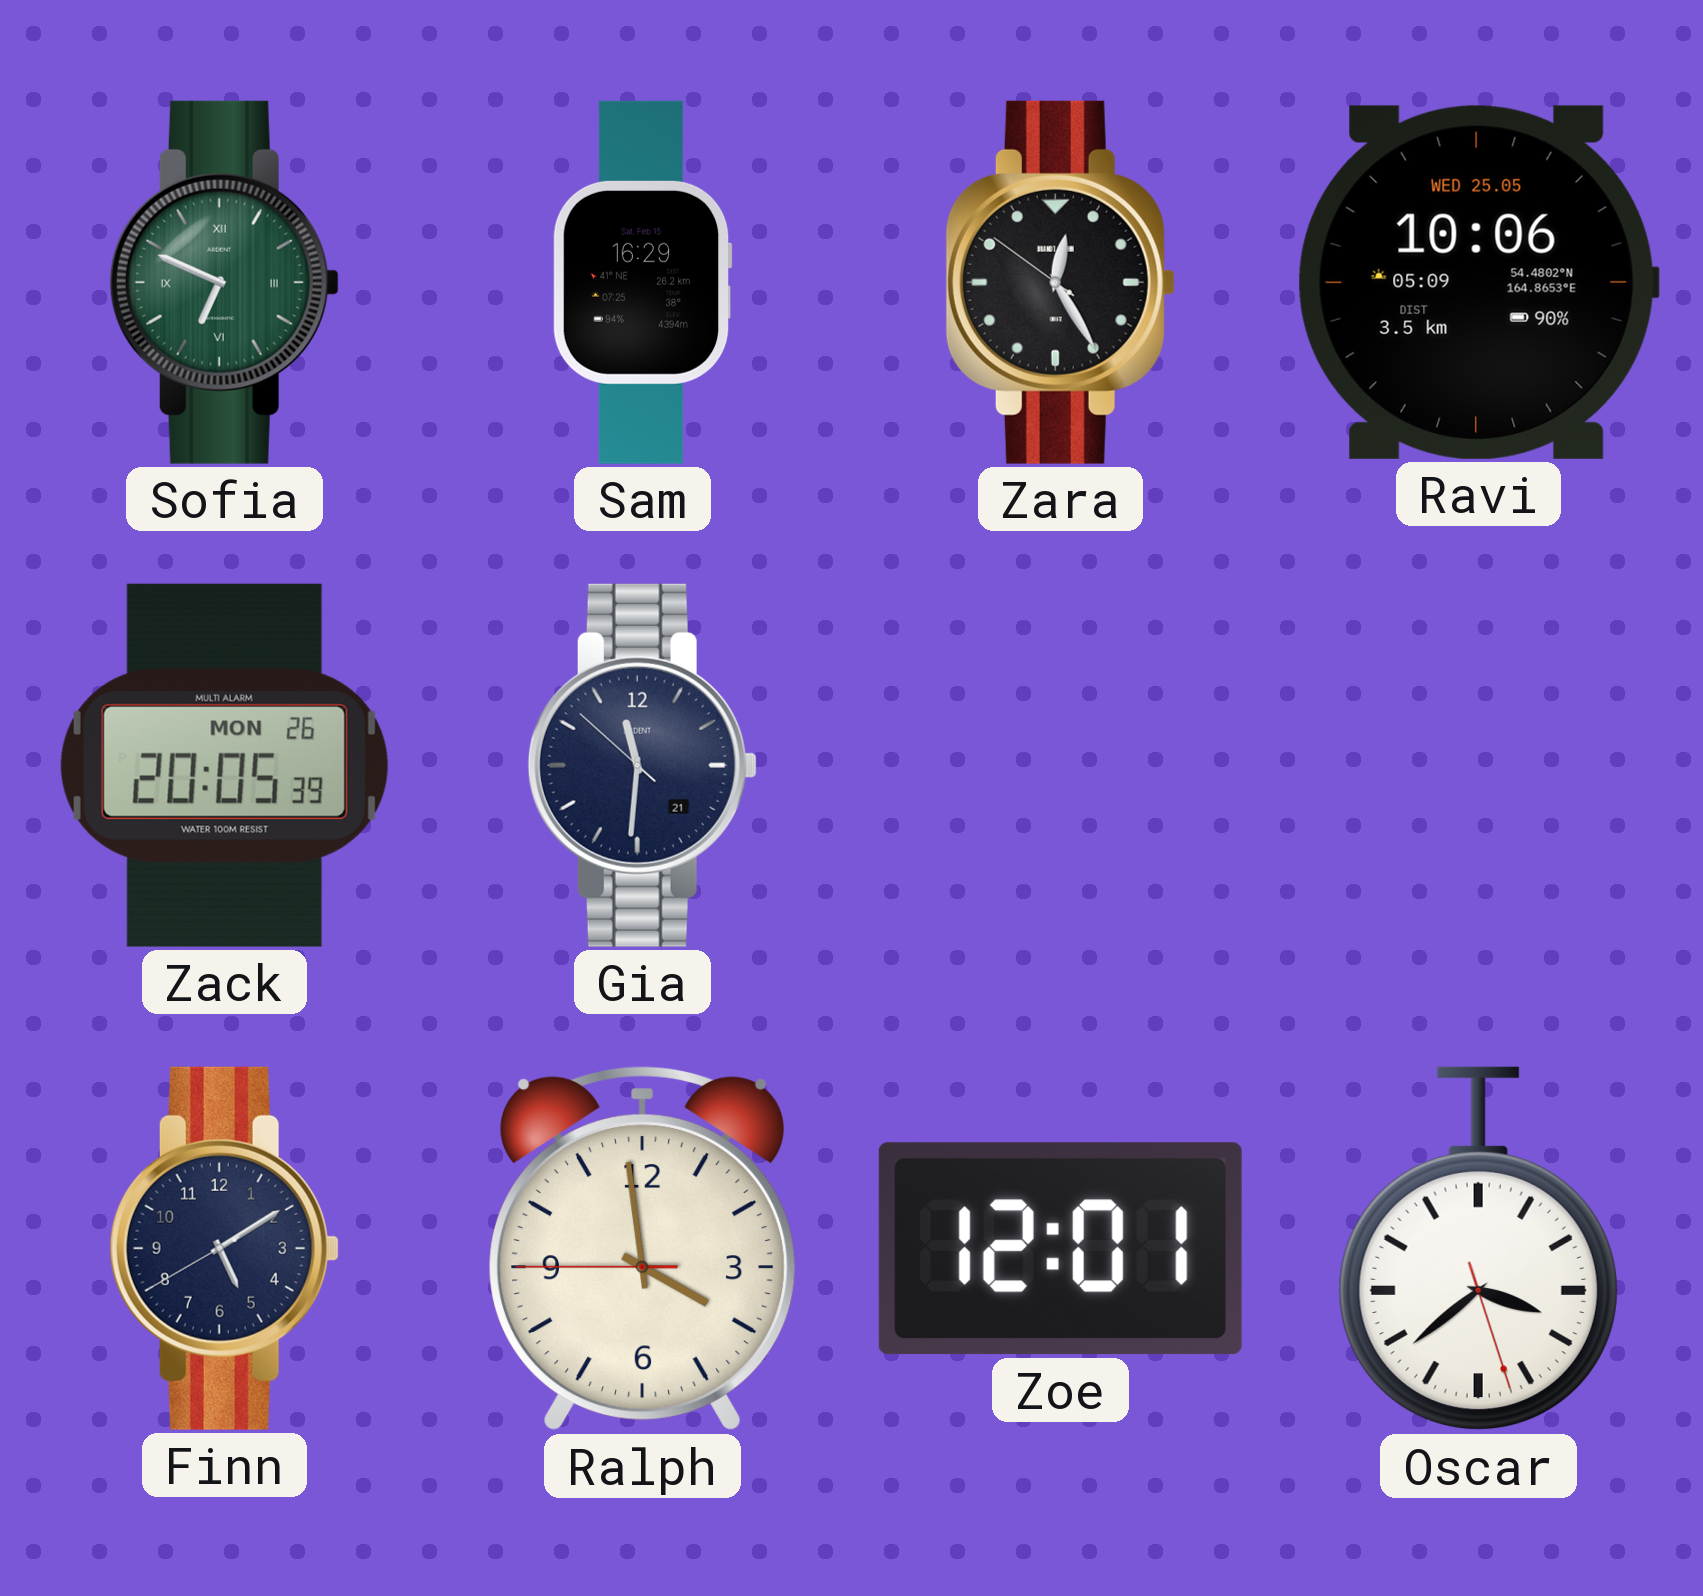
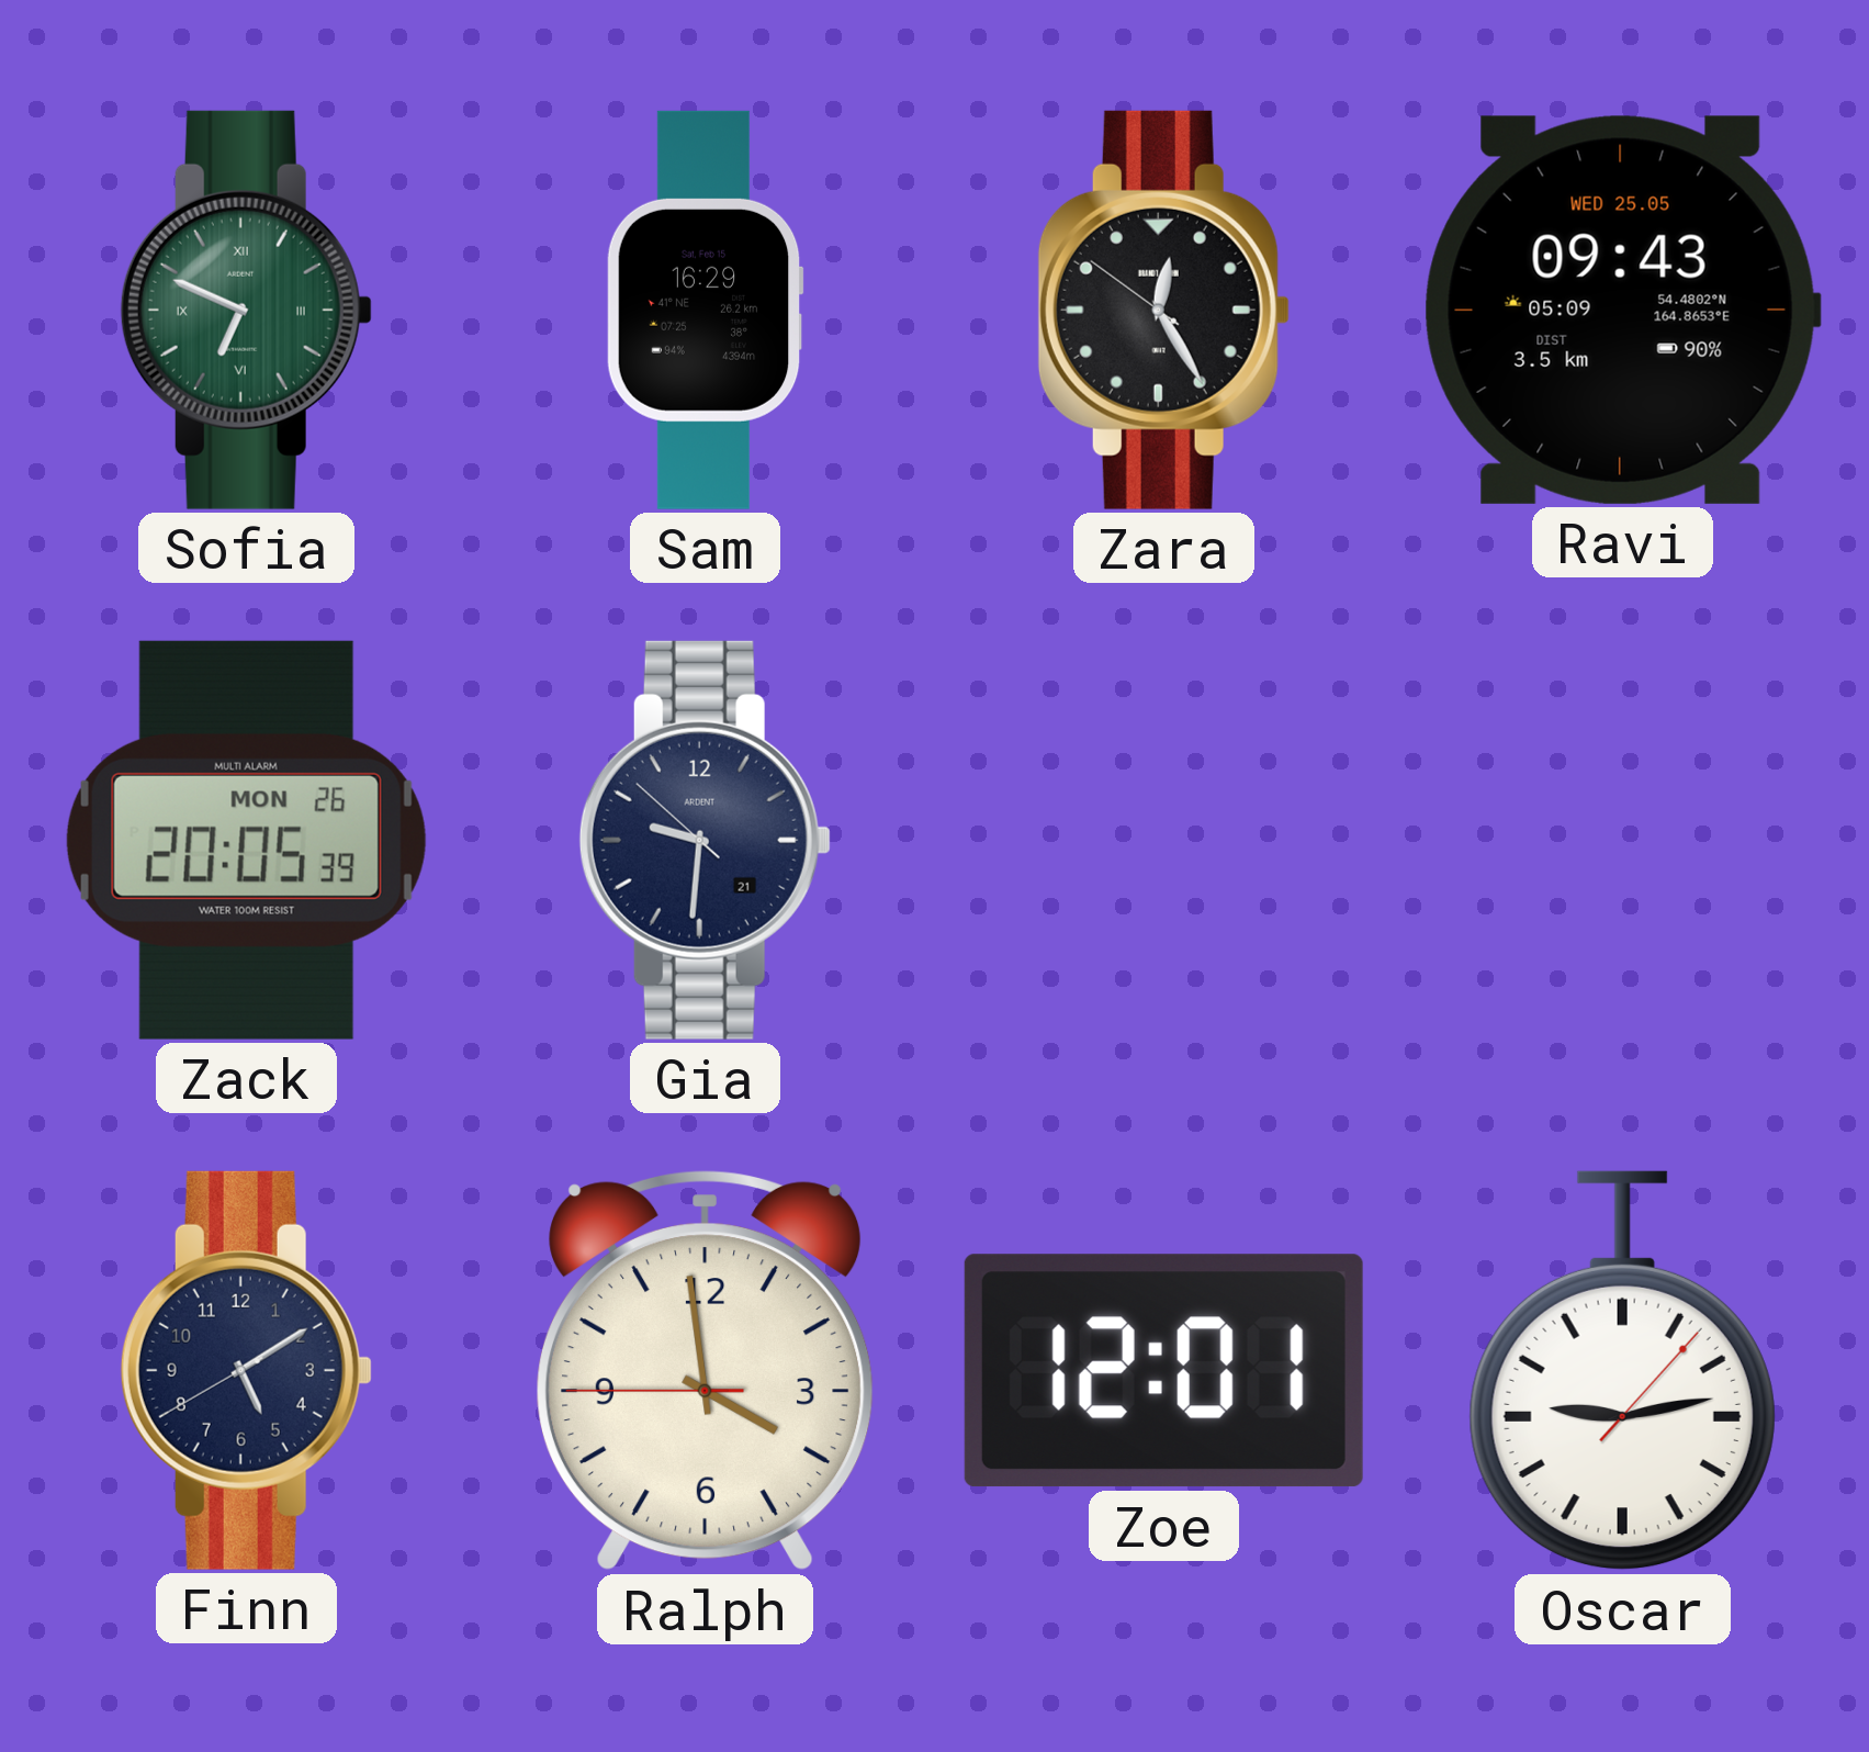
Ravi: 10:06 -> 09:43 (1622, 310)
Gia: 11:30 -> 9:30 (705, 840)
Oscar: 3:38 -> 9:13 (1622, 1371)
